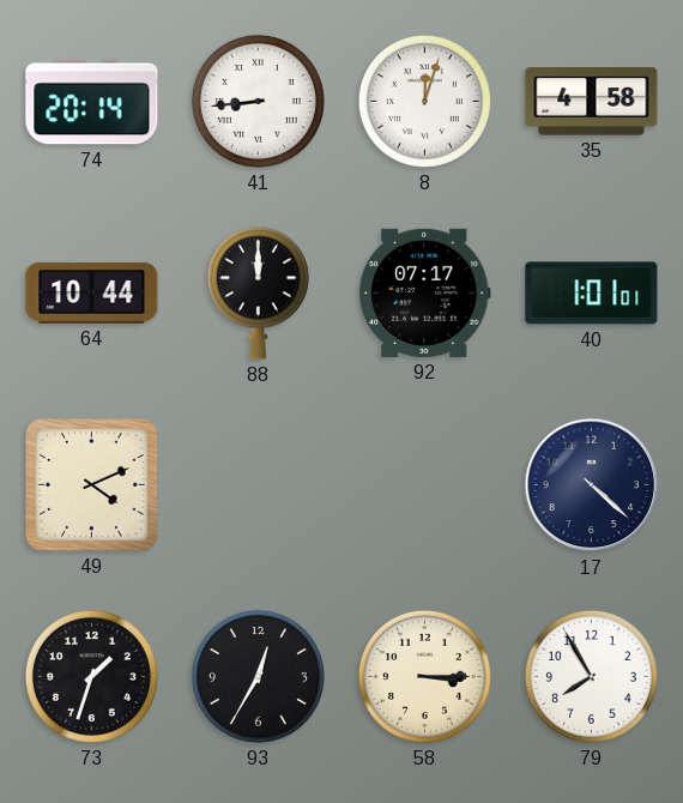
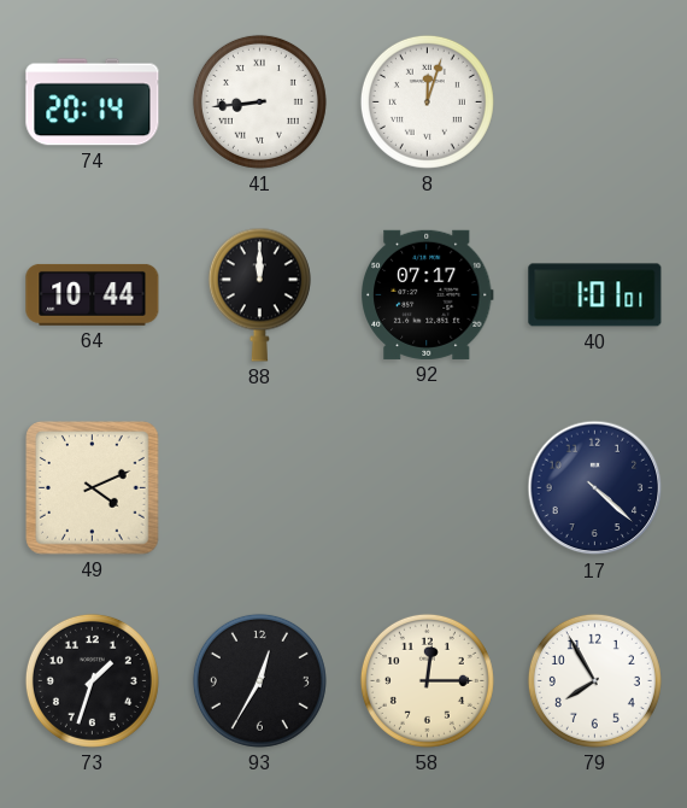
35: 4:58 -> none (592, 102)
58: 3:15 -> 12:15 (427, 680)
